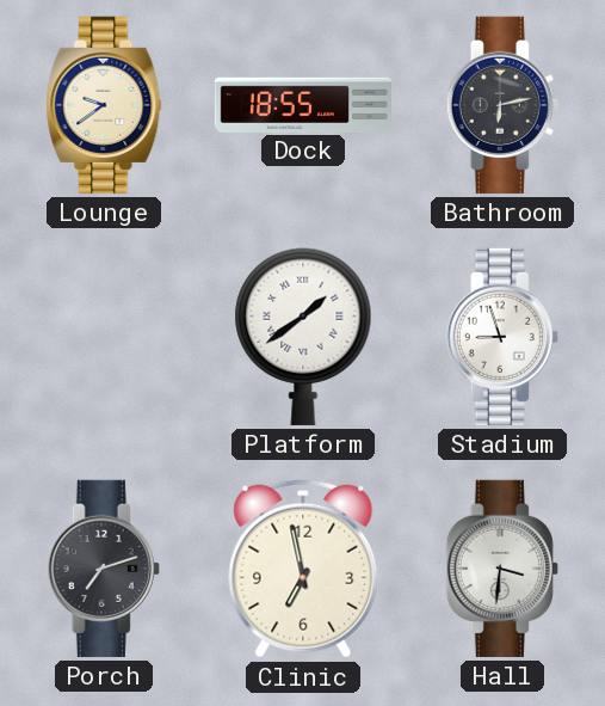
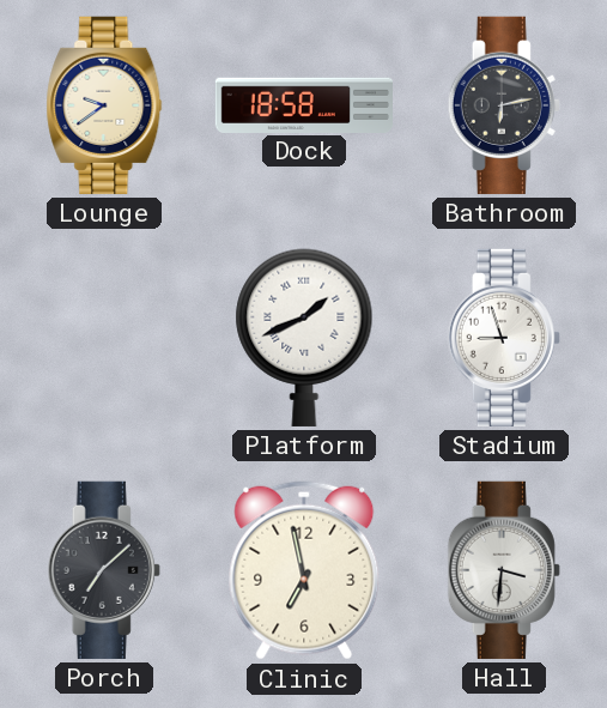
Dock: 18:55 -> 18:58 (303, 104)
Platform: 1:39 -> 1:41 (304, 338)
Porch: 7:12 -> 7:08 (104, 570)
